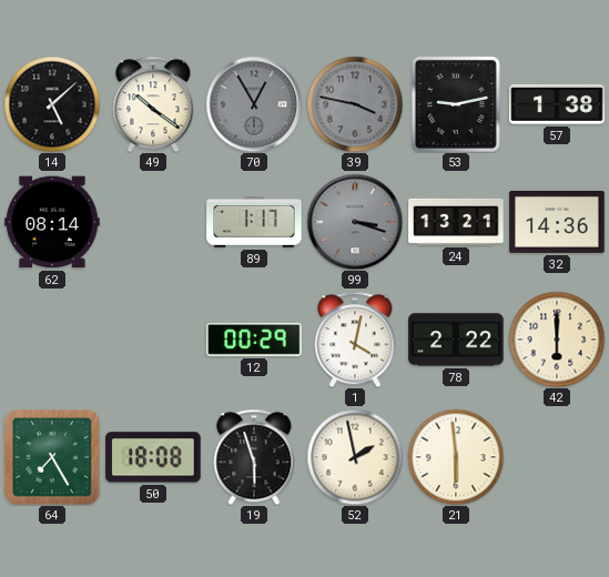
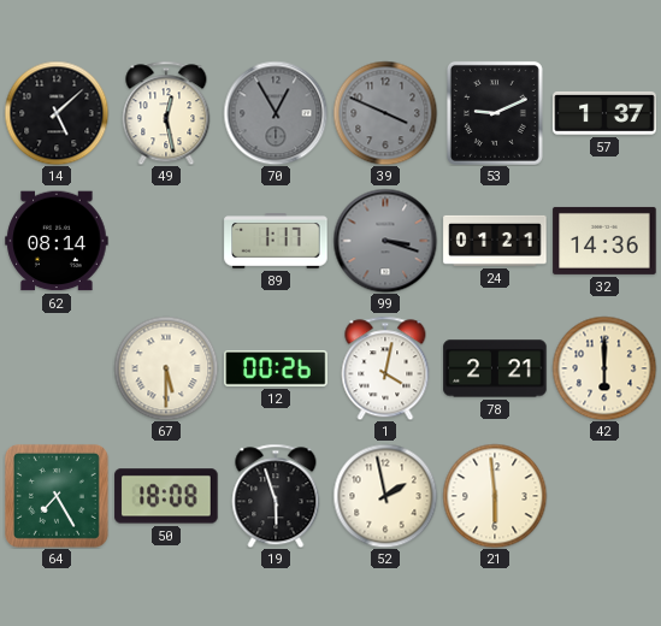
49: 10:21 -> 12:28 (166, 113)
39: 3:47 -> 3:49 (385, 113)
53: 9:13 -> 9:11 (495, 113)
57: 1:38 -> 1:37 (604, 113)
24: 13:21 -> 01:21 (495, 241)
67: none -> 5:30 (166, 368)
12: 00:29 -> 00:26 (276, 368)
78: 2:22 -> 2:21 (495, 368)
